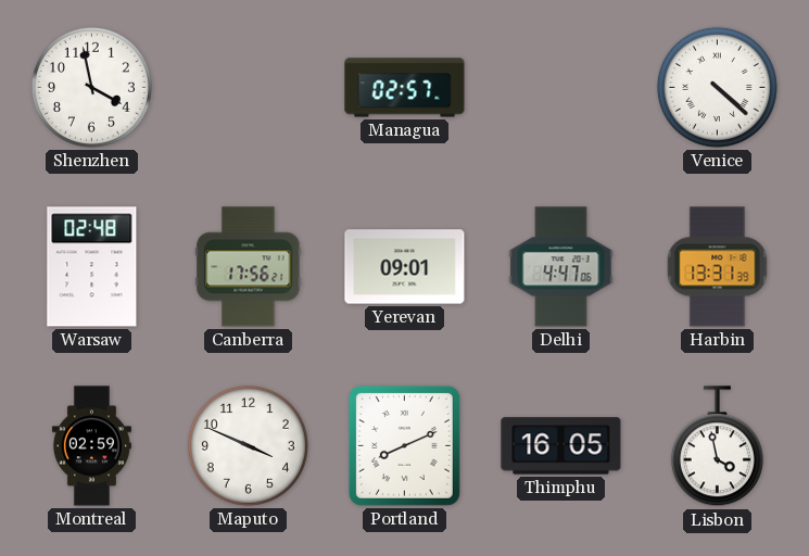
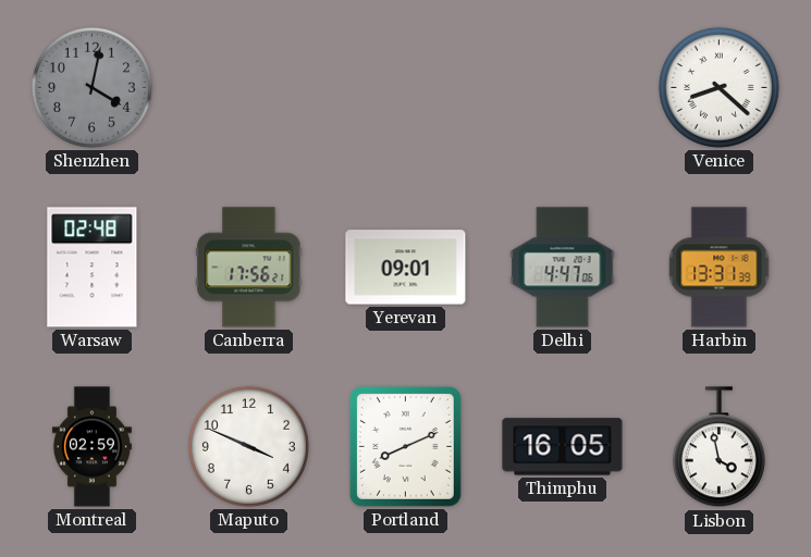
Shenzhen: 3:58 -> 4:02 (91, 87)
Shenzhen dial: white -> grey (91, 87)
Managua: 02:57 -> none (405, 88)
Venice: 4:22 -> 8:22 (718, 87)
